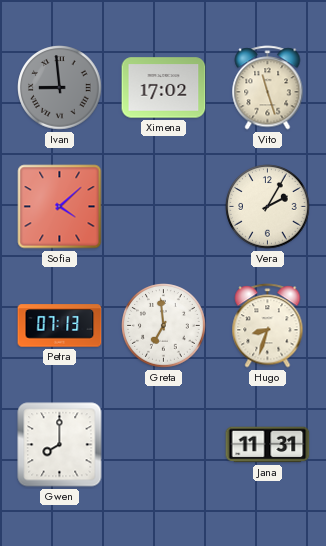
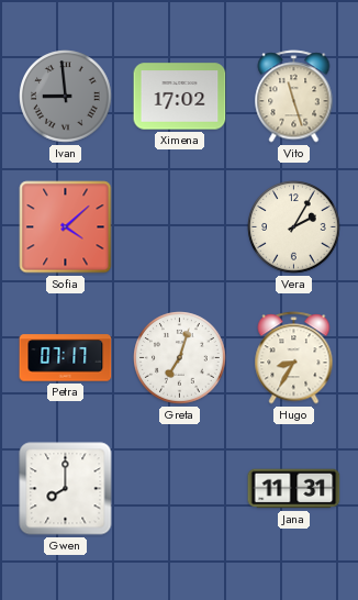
Petra: 07:13 -> 07:17 (66, 358)
Greta: 6:59 -> 7:03 (180, 358)
Hugo: 8:33 -> 8:35 (294, 358)
